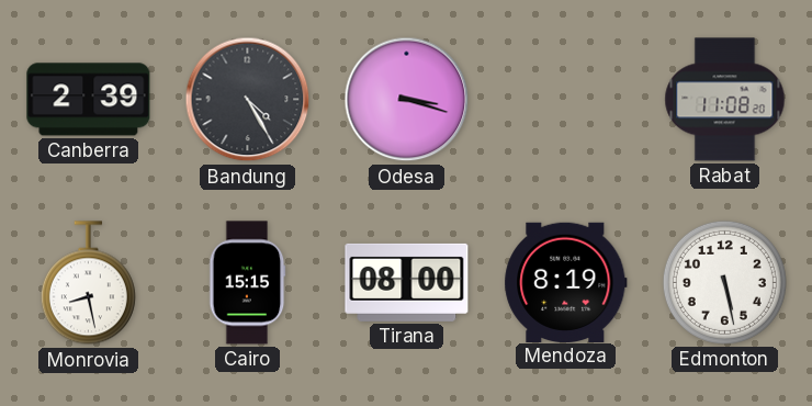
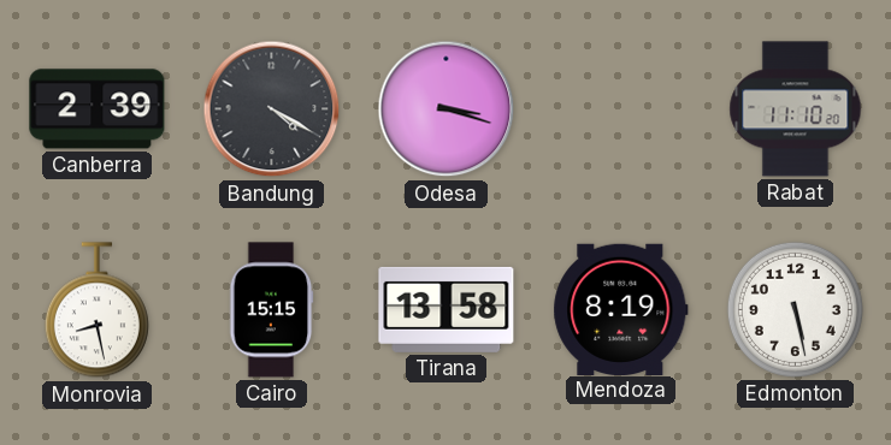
Bandung: 4:25 -> 4:20 (272, 109)
Rabat: 11:08 -> 11:10 (796, 109)
Tirana: 08:00 -> 13:58 (447, 309)
